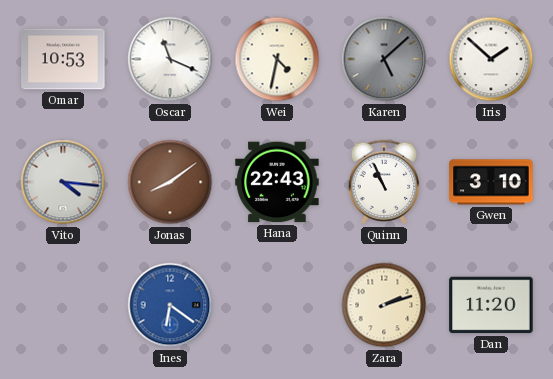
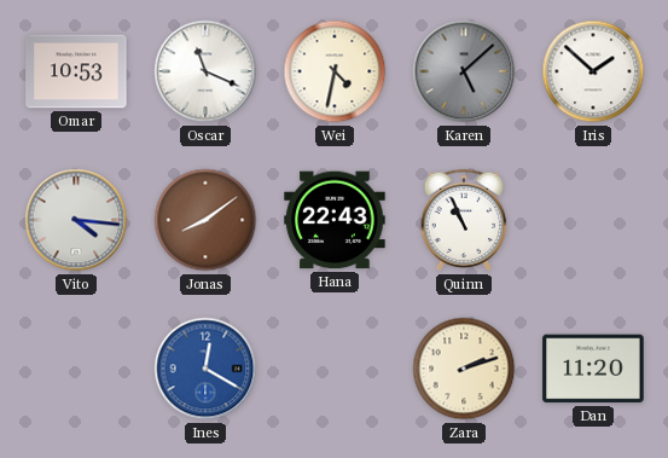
Gwen: 3:10 -> none (491, 182)
Ines: 6:21 -> 12:20 (205, 369)
